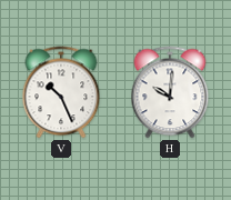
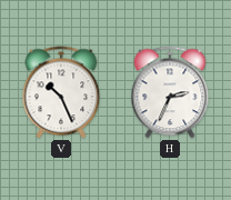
H: 10:01 -> 2:34 (170, 92)
